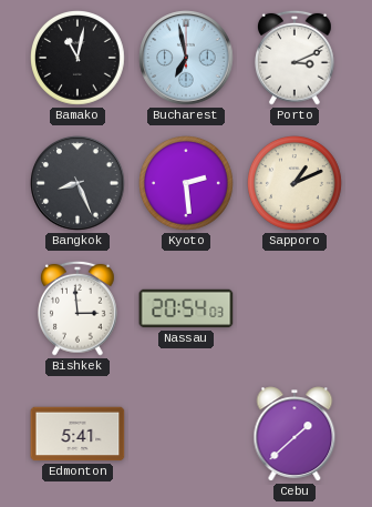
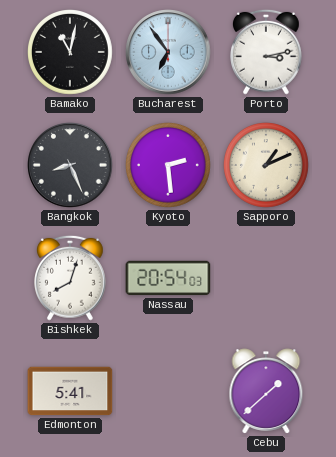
Bucharest: 6:58 -> 6:54 (168, 52)
Porto: 3:11 -> 3:13 (267, 52)
Bishkek: 2:59 -> 8:03 (71, 278)
